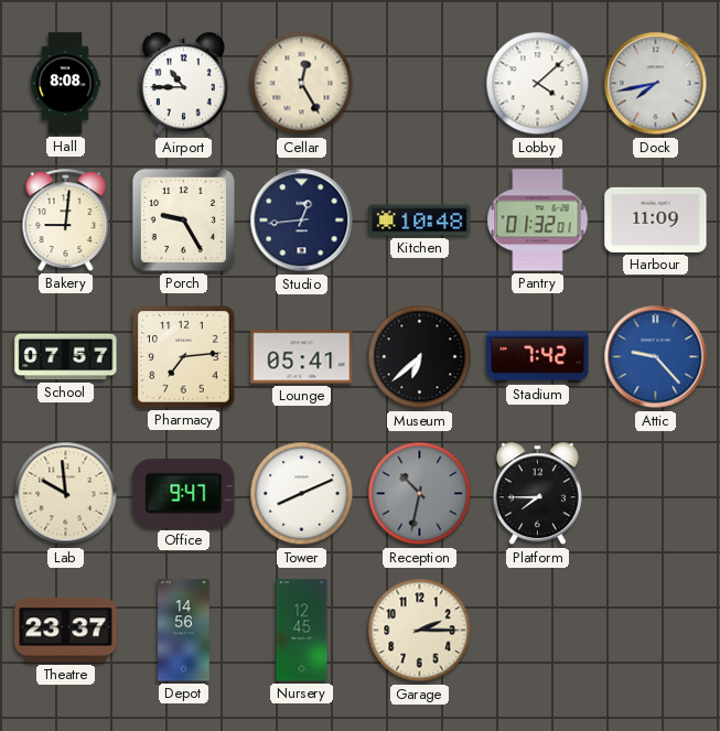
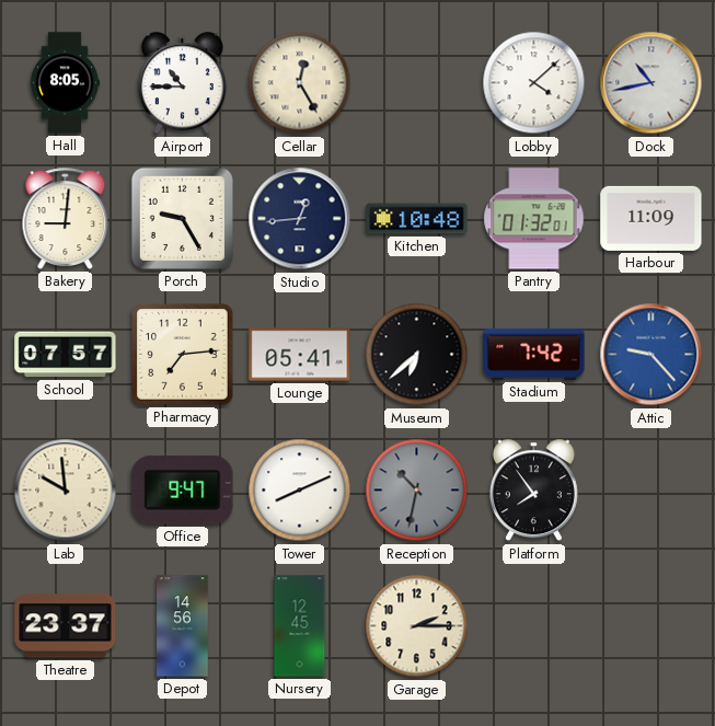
Hall: 8:08 -> 8:05 (65, 83)
Dock: 7:43 -> 10:43 (651, 83)
Platform: 7:45 -> 7:54 (533, 491)
